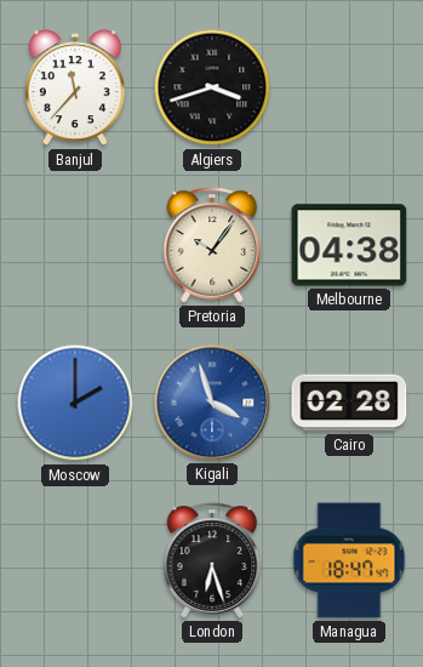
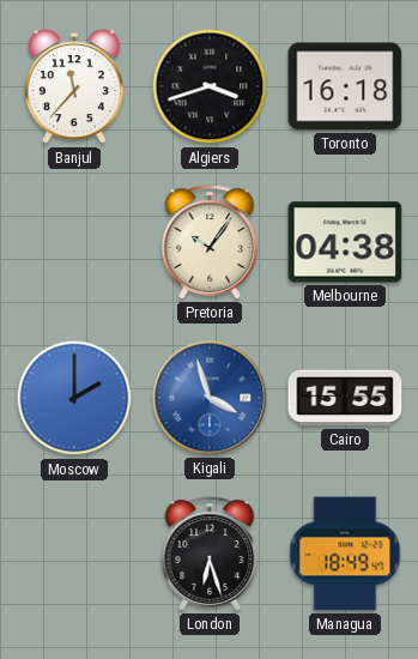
Toronto: none -> 16:18 (345, 86)
Cairo: 02:28 -> 15:55 (345, 398)
Managua: 18:47 -> 18:49 (345, 554)
